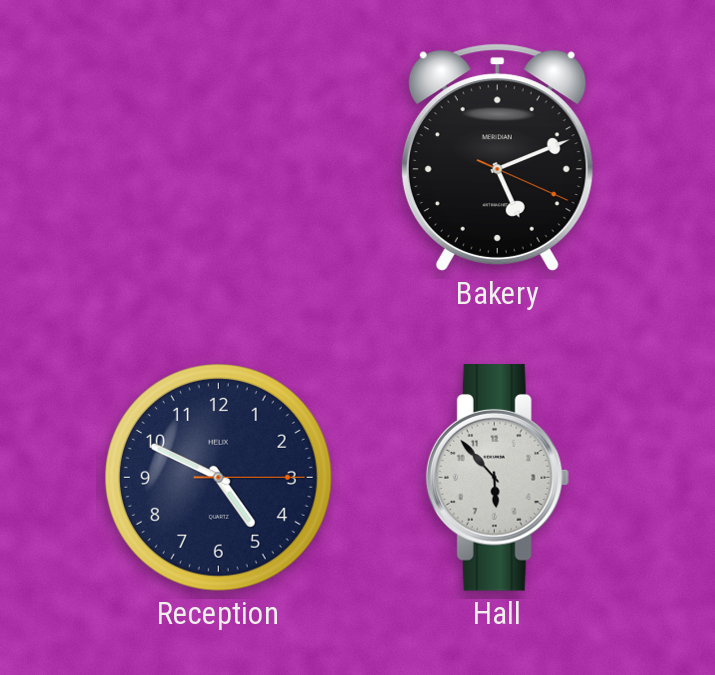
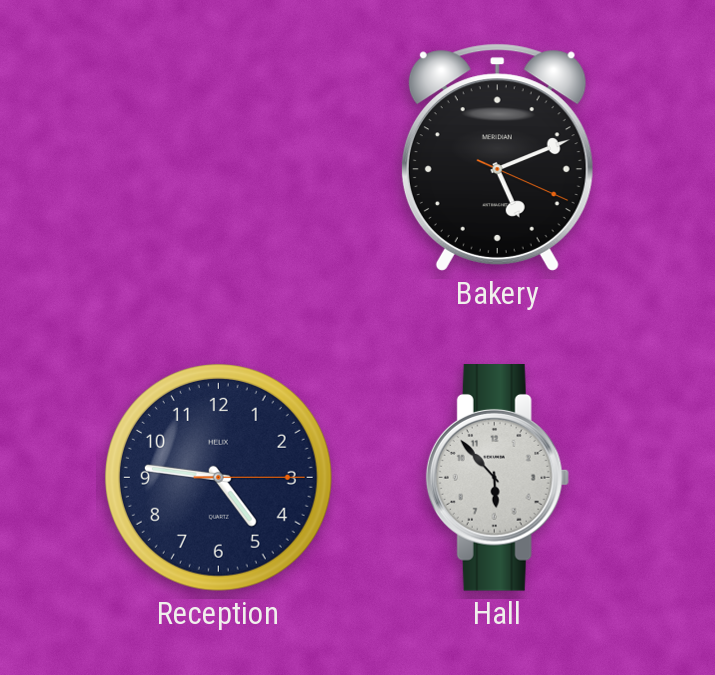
Reception: 4:49 -> 4:46 (218, 477)
